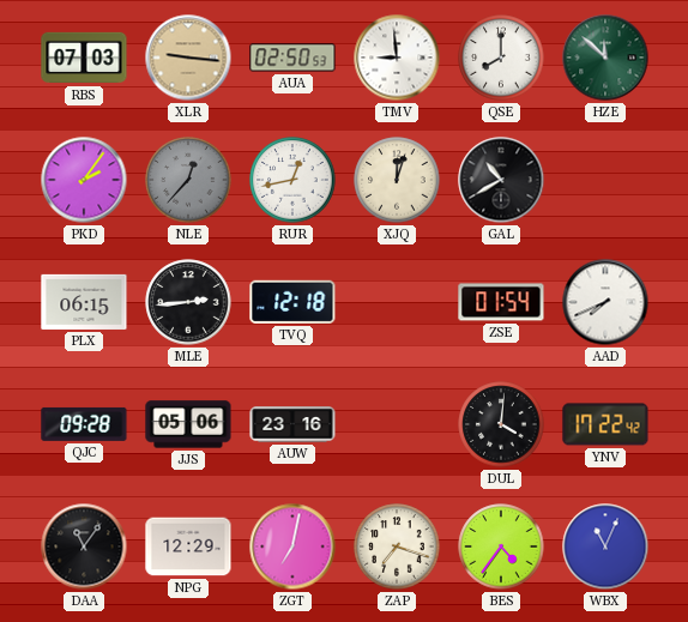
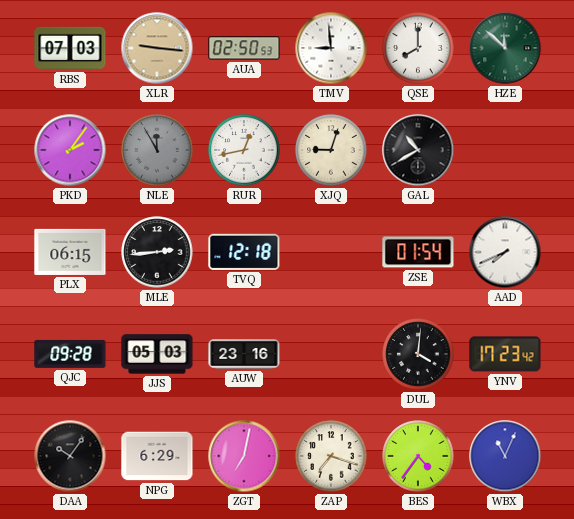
NLE: 12:37 -> 11:55 (157, 150)
XJQ: 12:03 -> 9:03 (331, 150)
JJS: 05:06 -> 05:03 (157, 354)
YNV: 17:22 -> 17:23 (505, 354)
DAA: 11:06 -> 10:06 (70, 456)
NPG: 12:29 -> 6:29 (157, 456)
